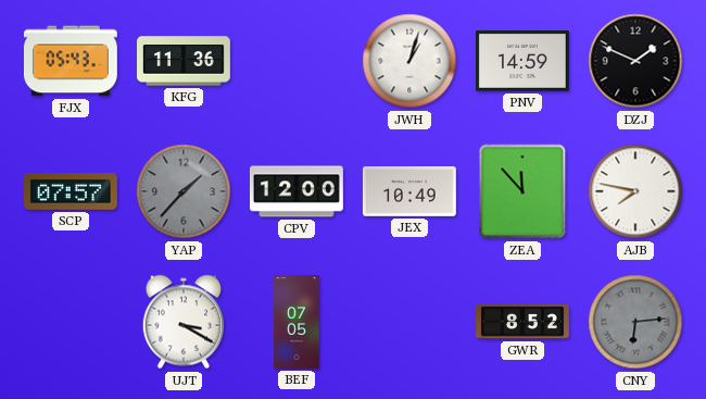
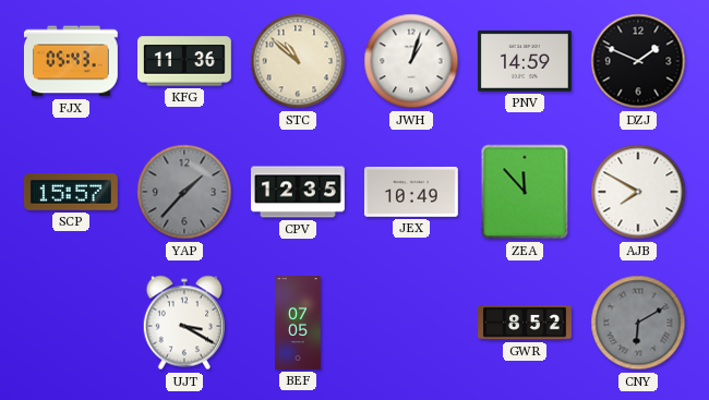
STC: none -> 10:52 (298, 61)
SCP: 07:57 -> 15:57 (71, 192)
CPV: 12:00 -> 12:35 (299, 192)
AJB: 7:47 -> 7:50 (638, 192)
CNY: 6:14 -> 6:10 (638, 323)
